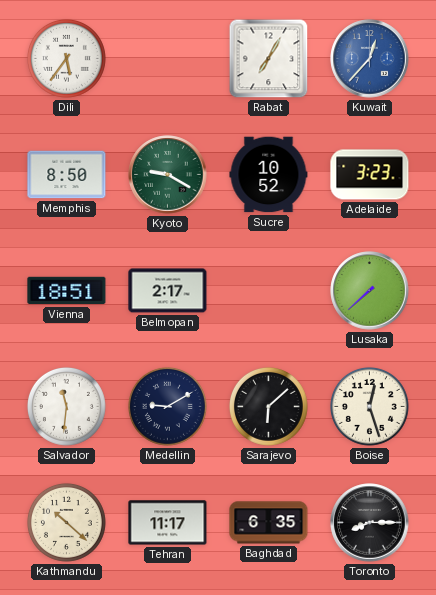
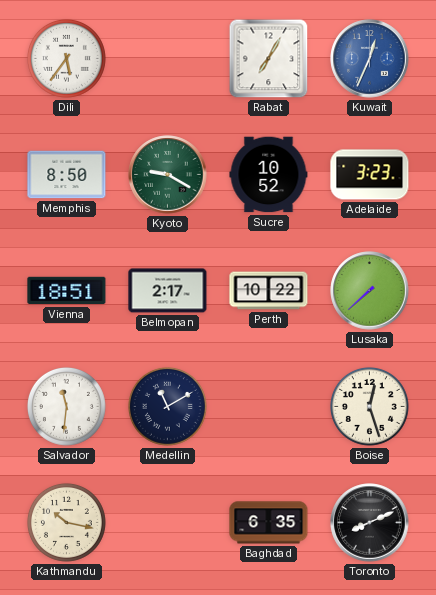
Kuwait: 12:37 -> 12:34 (370, 59)
Perth: none -> 10:22 (269, 291)
Medellin: 9:10 -> 11:10 (167, 406)
Sarajevo: 6:08 -> none (268, 406)
Kathmandu: 10:22 -> 10:17 (66, 522)
Tehran: 11:17 -> none (168, 523)
Toronto: 8:15 -> 8:11 (370, 523)
